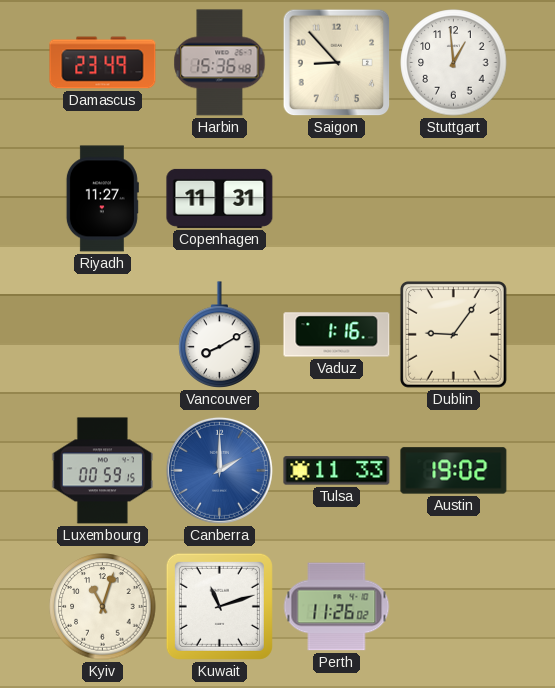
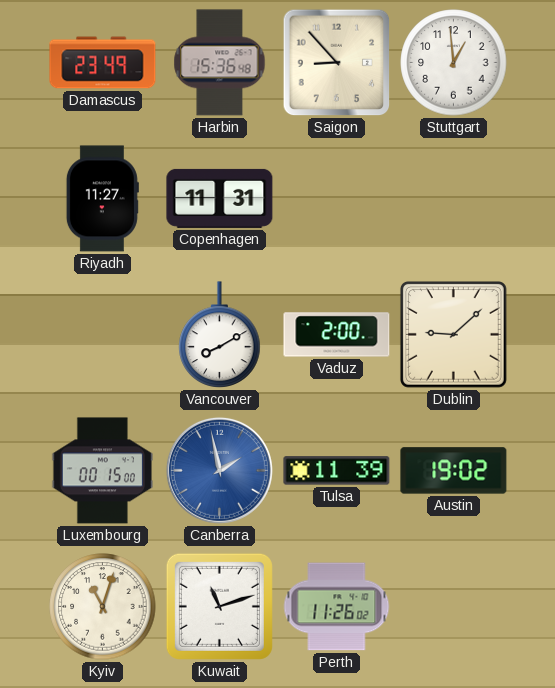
Vaduz: 1:16 -> 2:00 (337, 335)
Dublin: 9:06 -> 9:08 (453, 334)
Luxembourg: 00:59 -> 00:15 (102, 471)
Canberra: 2:00 -> 1:58 (219, 470)
Tulsa: 11:33 -> 11:39 (337, 471)
